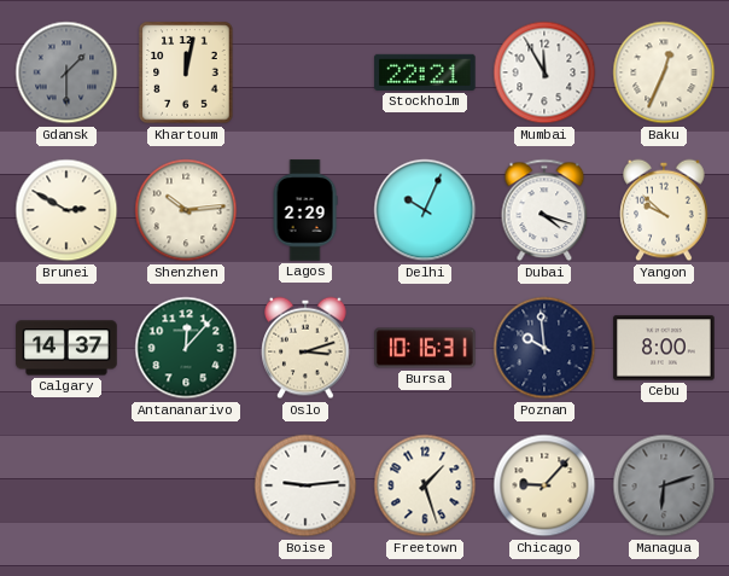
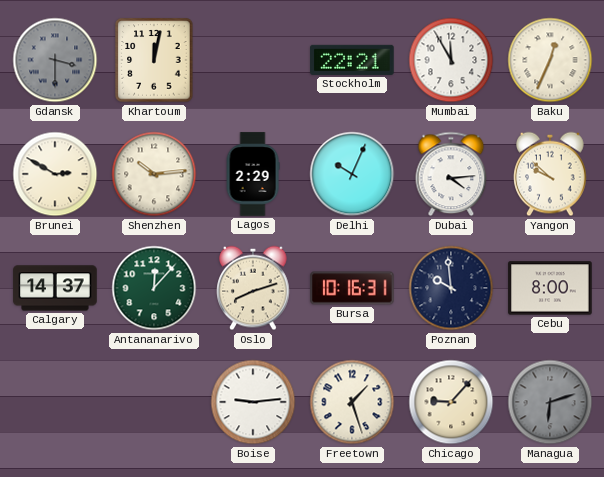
Gdansk: 1:30 -> 3:30 (55, 60)
Dubai: 4:18 -> 4:14 (451, 174)
Oslo: 3:12 -> 8:12 (253, 288)
